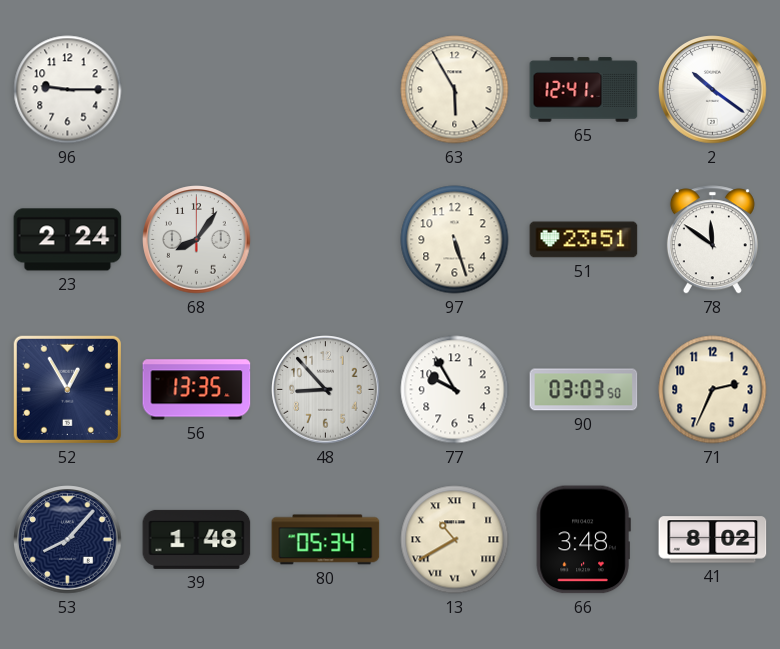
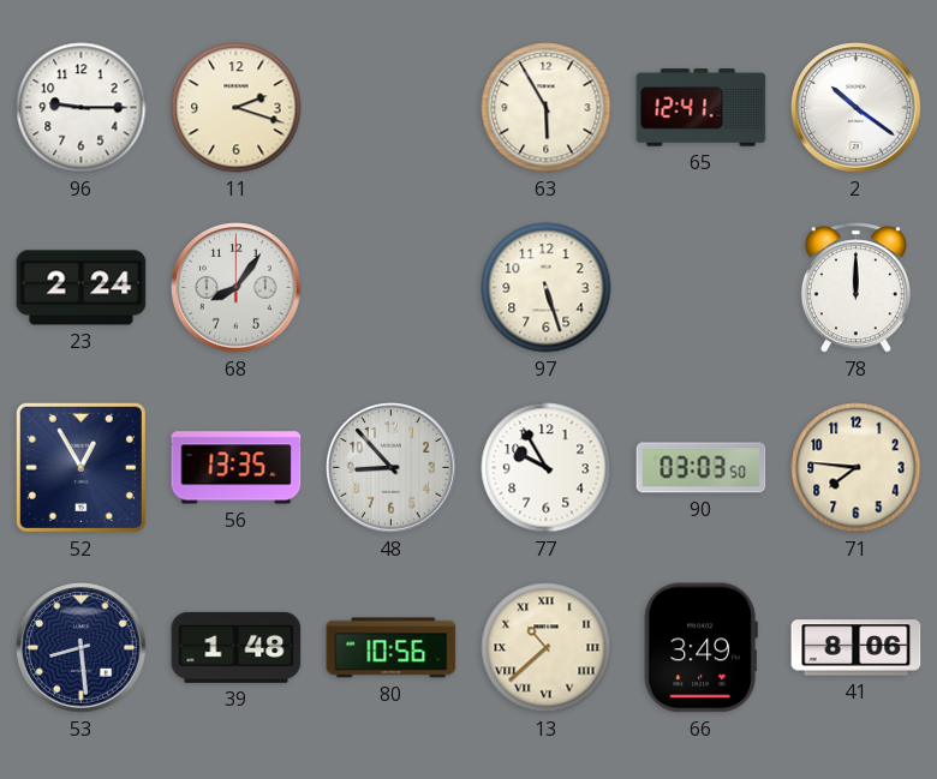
11: none -> 2:18 (237, 108)
51: 23:51 -> none (584, 240)
78: 11:51 -> 12:00 (855, 288)
71: 2:34 -> 7:46 (857, 468)
53: 8:07 -> 8:29 (82, 648)
80: 05:34 -> 10:56 (392, 648)
13: 10:40 -> 10:38 (547, 648)
66: 3:48 -> 3:49 (700, 648)
41: 8:02 -> 8:06 (857, 648)
